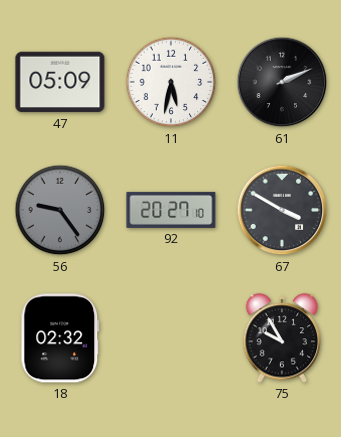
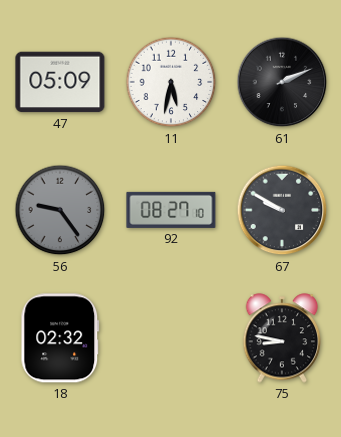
92: 20:27 -> 08:27 (171, 210)
67: 3:50 -> 9:50 (282, 210)
75: 9:55 -> 8:47 (282, 338)
